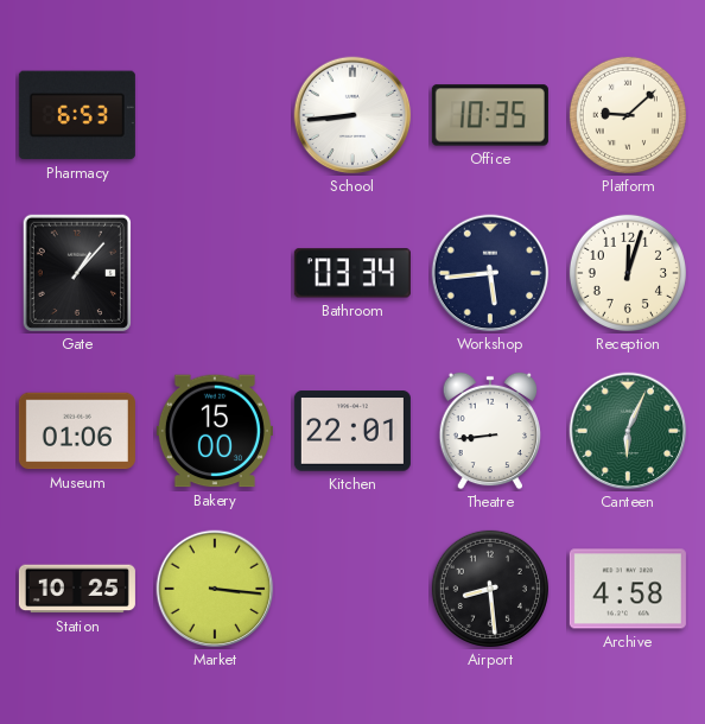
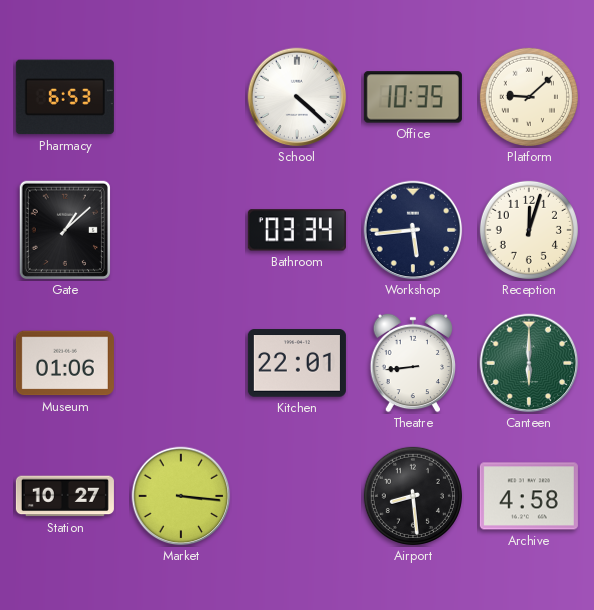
School: 8:44 -> 4:22 (297, 97)
Gate: 1:07 -> 1:08 (65, 230)
Bakery: 15:00 -> none (215, 431)
Canteen: 6:04 -> 6:00 (529, 363)
Station: 10:25 -> 10:27 (65, 496)
